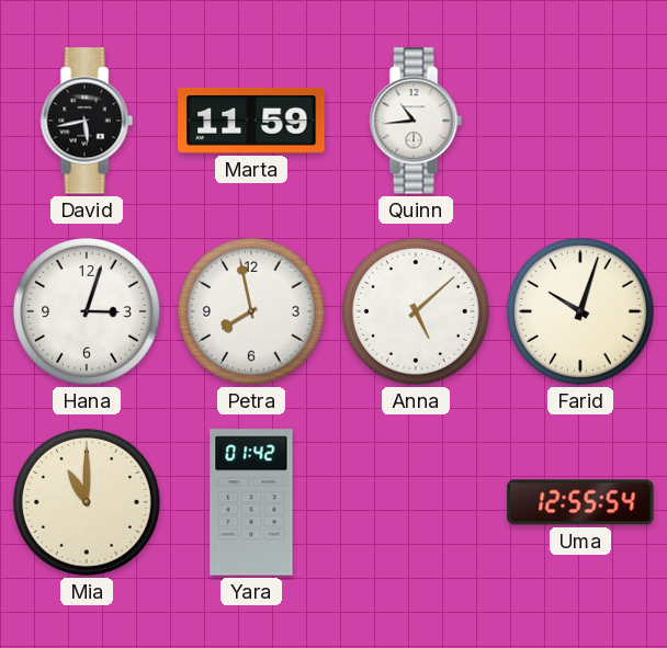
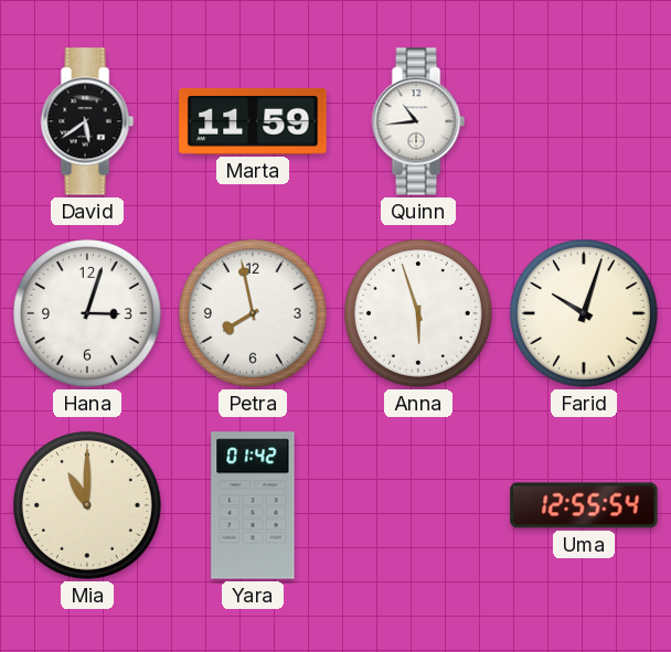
David: 5:43 -> 5:39 (87, 121)
Anna: 5:08 -> 5:57 (419, 314)
